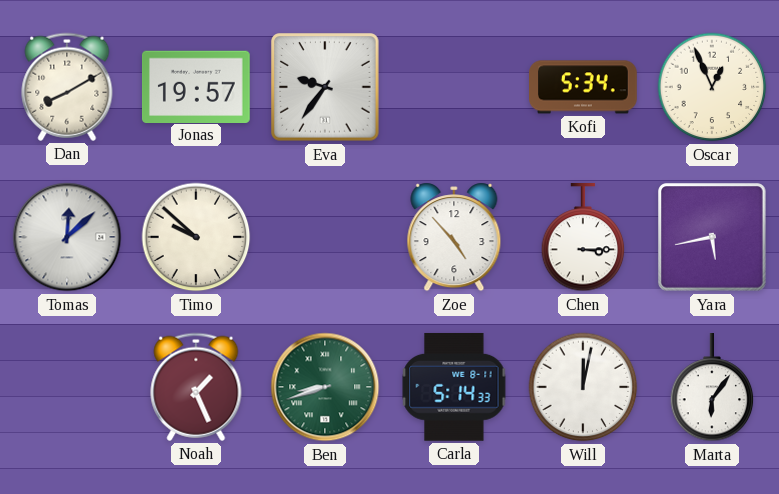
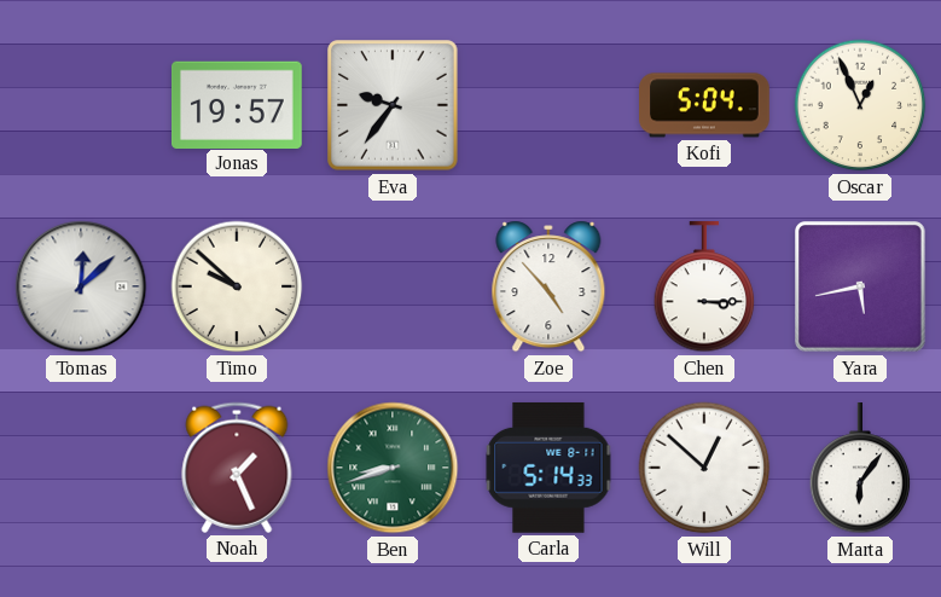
Dan: 8:10 -> none (67, 87)
Kofi: 5:34 -> 5:04 (705, 105)
Will: 12:02 -> 12:52 (704, 468)
